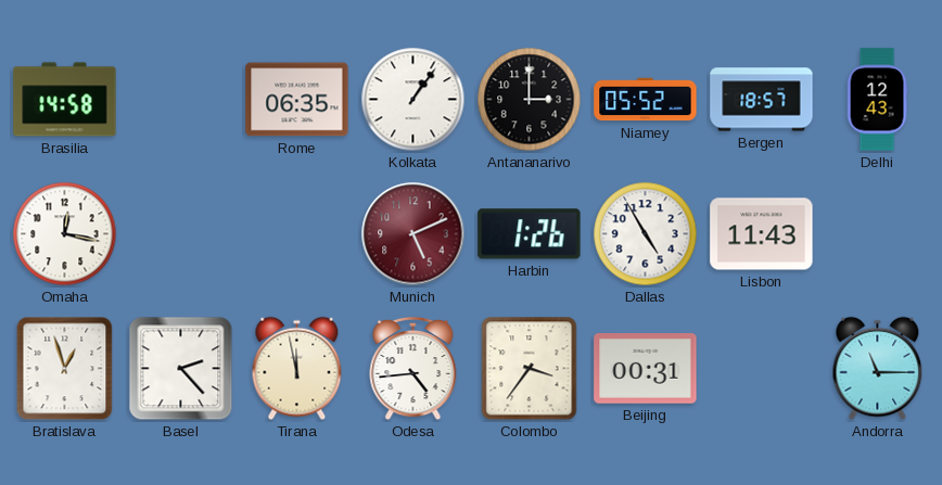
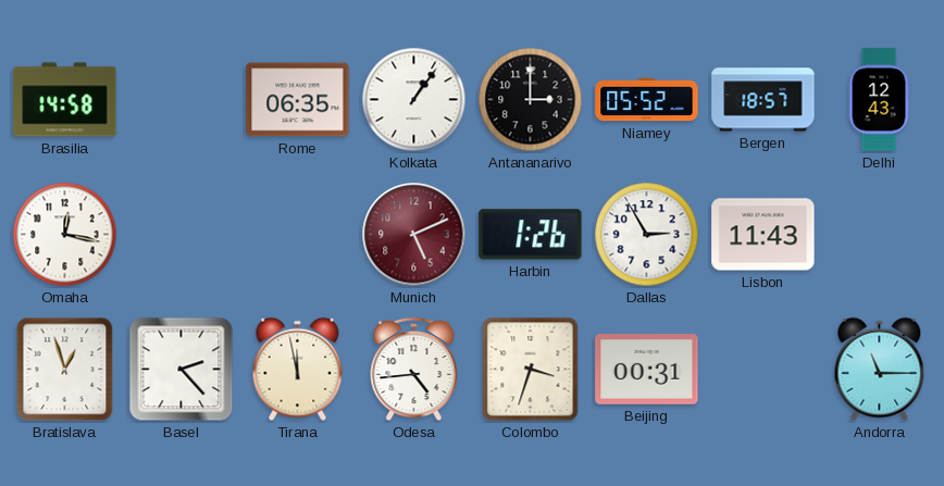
Dallas: 4:55 -> 2:55 (647, 235)
Colombo: 3:36 -> 3:33 (531, 370)
